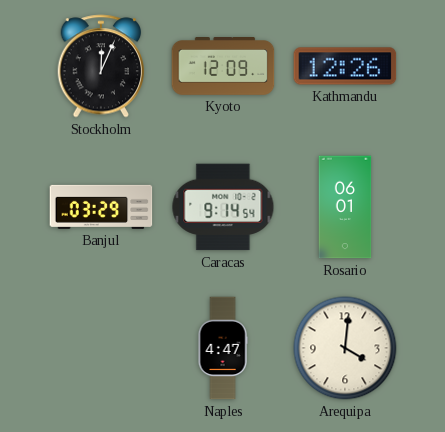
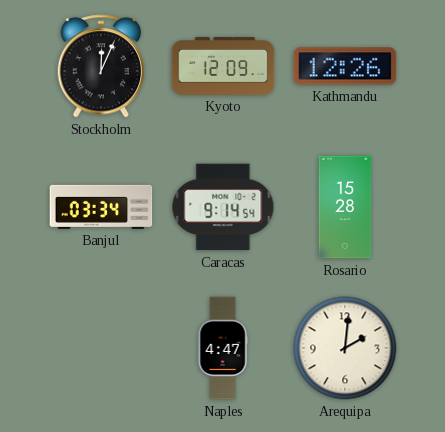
Banjul: 03:29 -> 03:34 (101, 207)
Rosario: 06:01 -> 15:28 (345, 207)
Arequipa: 4:01 -> 2:01 (345, 348)
